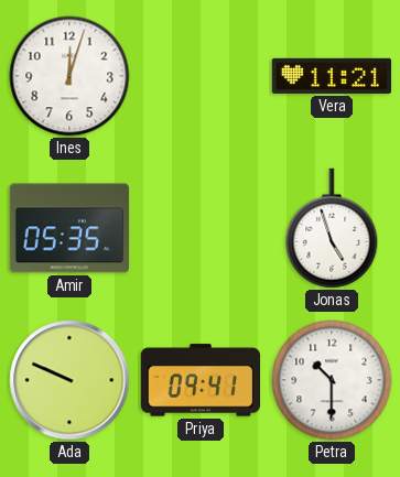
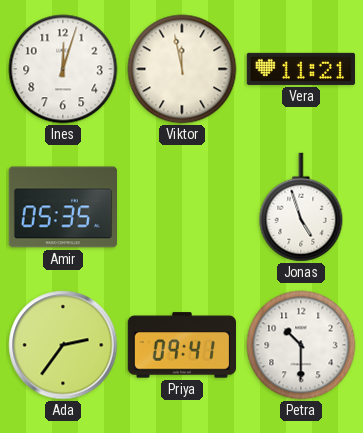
Viktor: none -> 11:58 (182, 69)
Ada: 9:49 -> 2:36 (63, 345)
